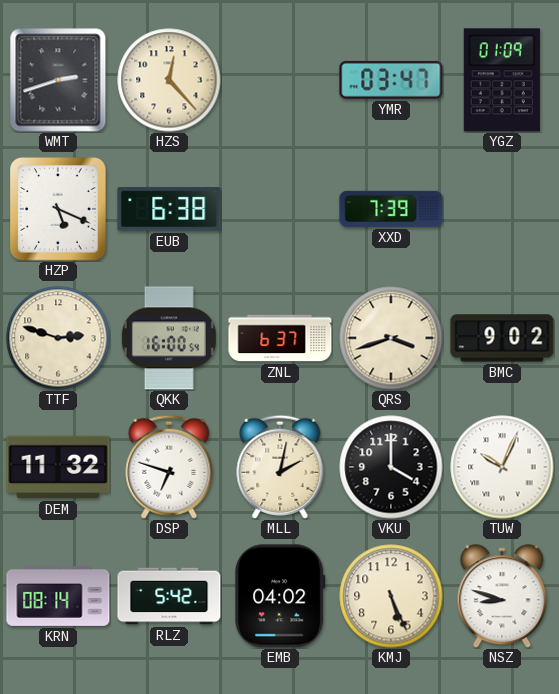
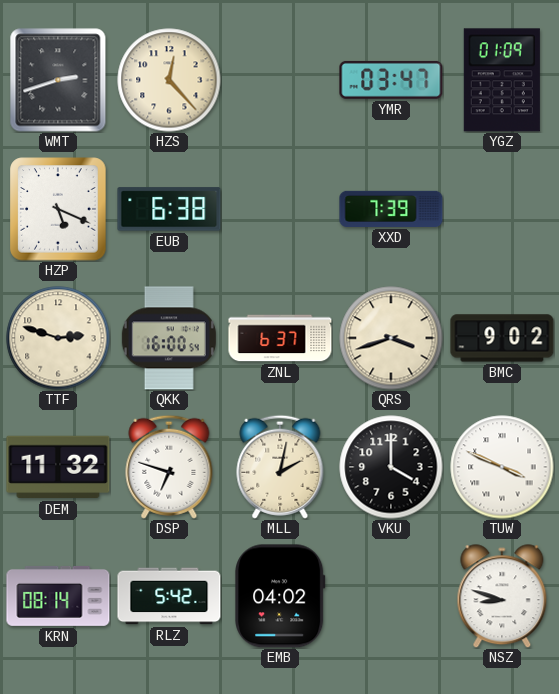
TUW: 10:04 -> 3:49 (502, 467)
KMJ: 5:26 -> none (391, 596)
